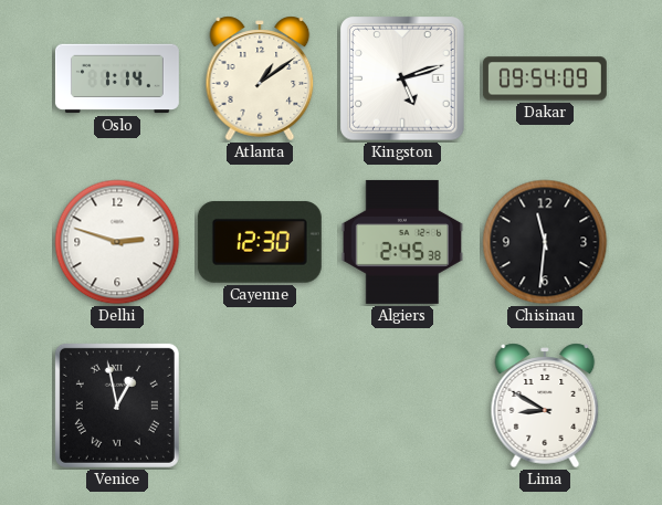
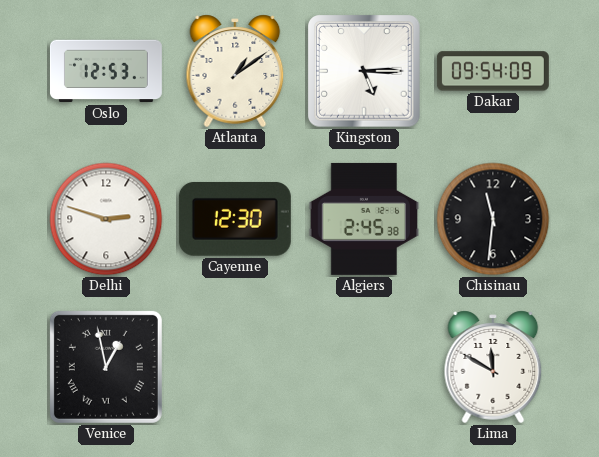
Oslo: 1:14 -> 12:53 (106, 71)
Kingston: 5:12 -> 5:15 (364, 71)
Lima: 8:50 -> 11:50 (493, 367)
